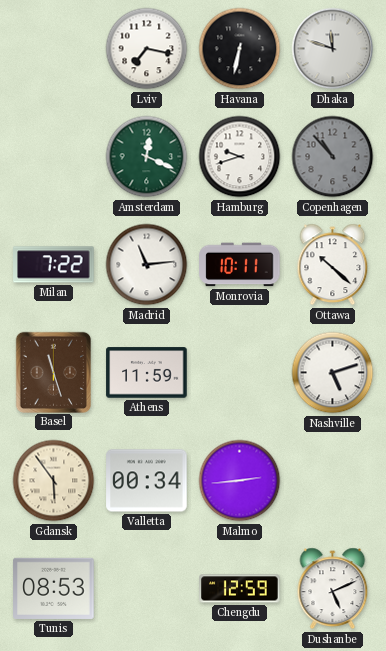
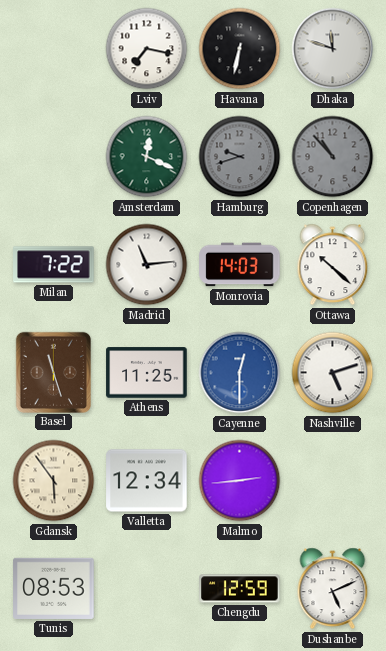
Hamburg dial: white -> grey (240, 157)
Monrovia: 10:11 -> 14:03 (240, 265)
Athens: 11:59 -> 11:25 (147, 373)
Cayenne: none -> 12:30 (240, 373)
Valletta: 00:34 -> 12:34 (147, 481)
